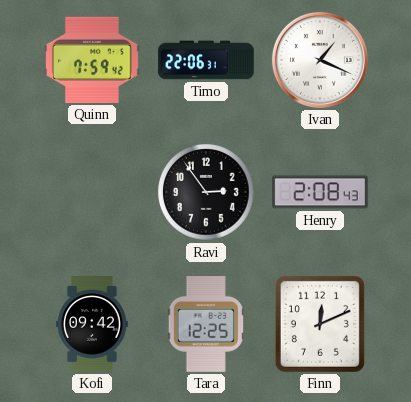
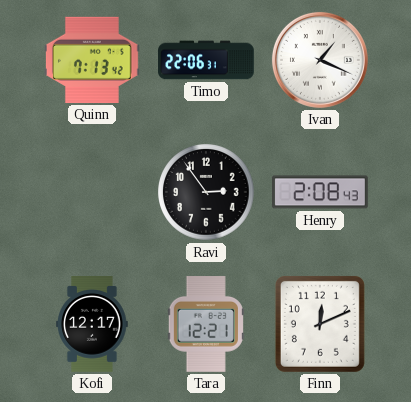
Quinn: 7:59 -> 7:13 (93, 60)
Kofi: 09:42 -> 12:17 (93, 325)
Tara: 12:25 -> 12:21 (206, 325)
